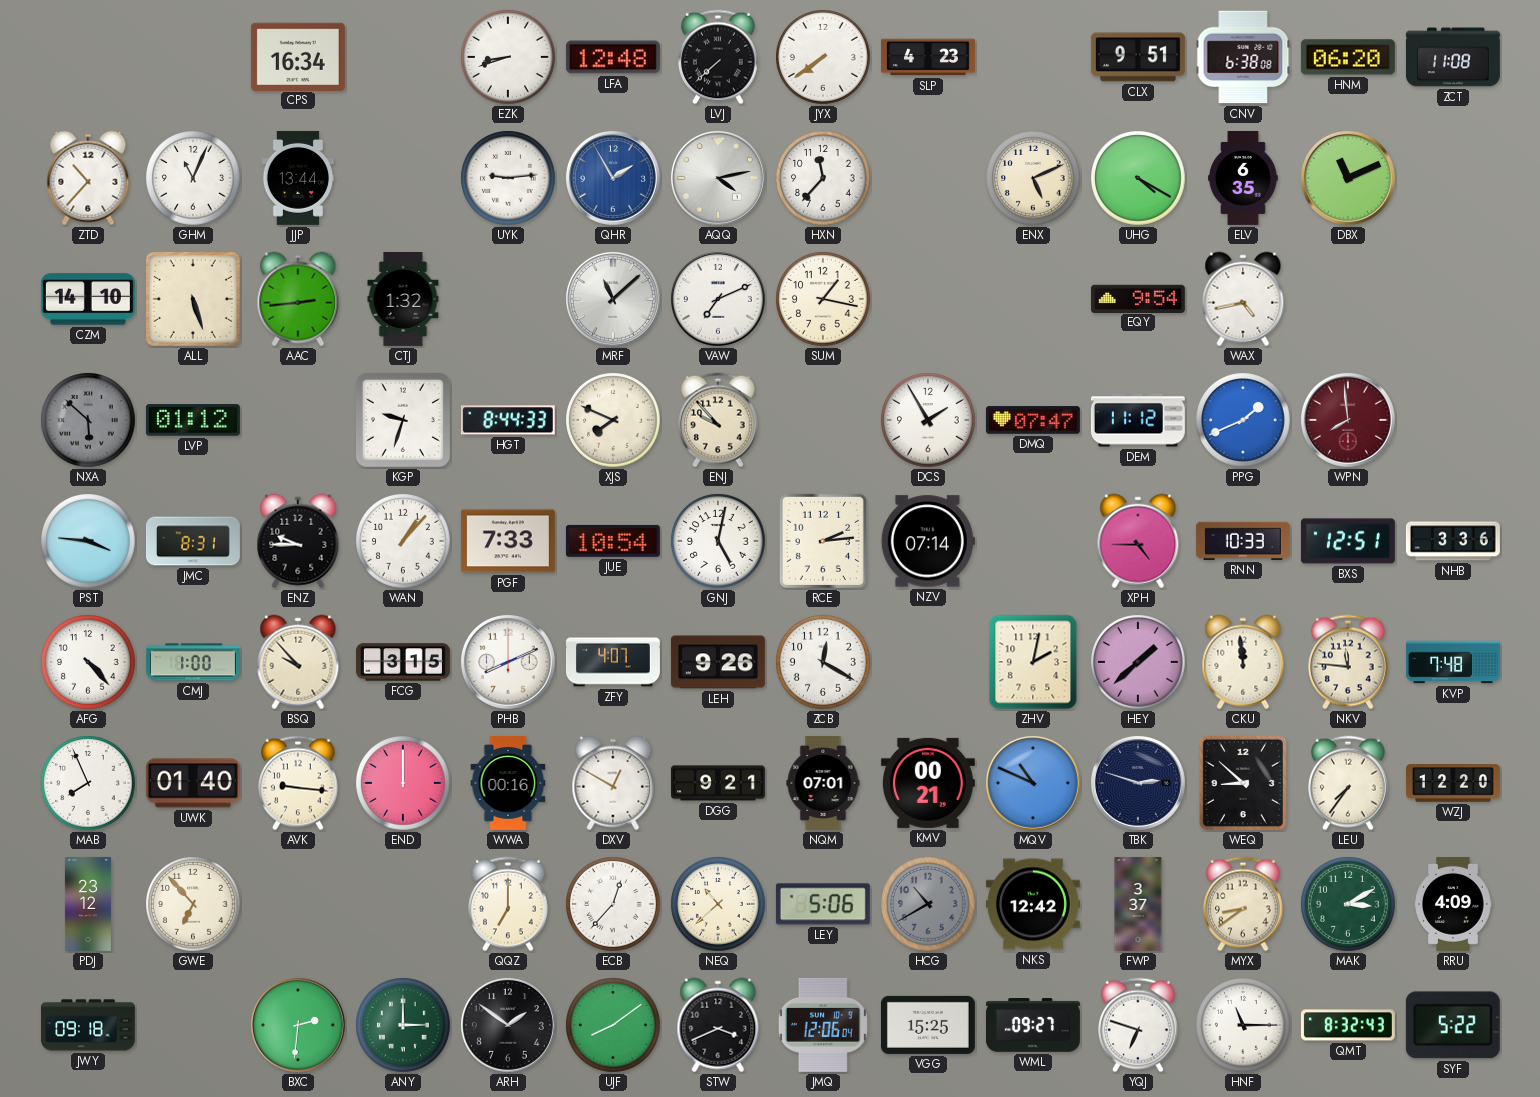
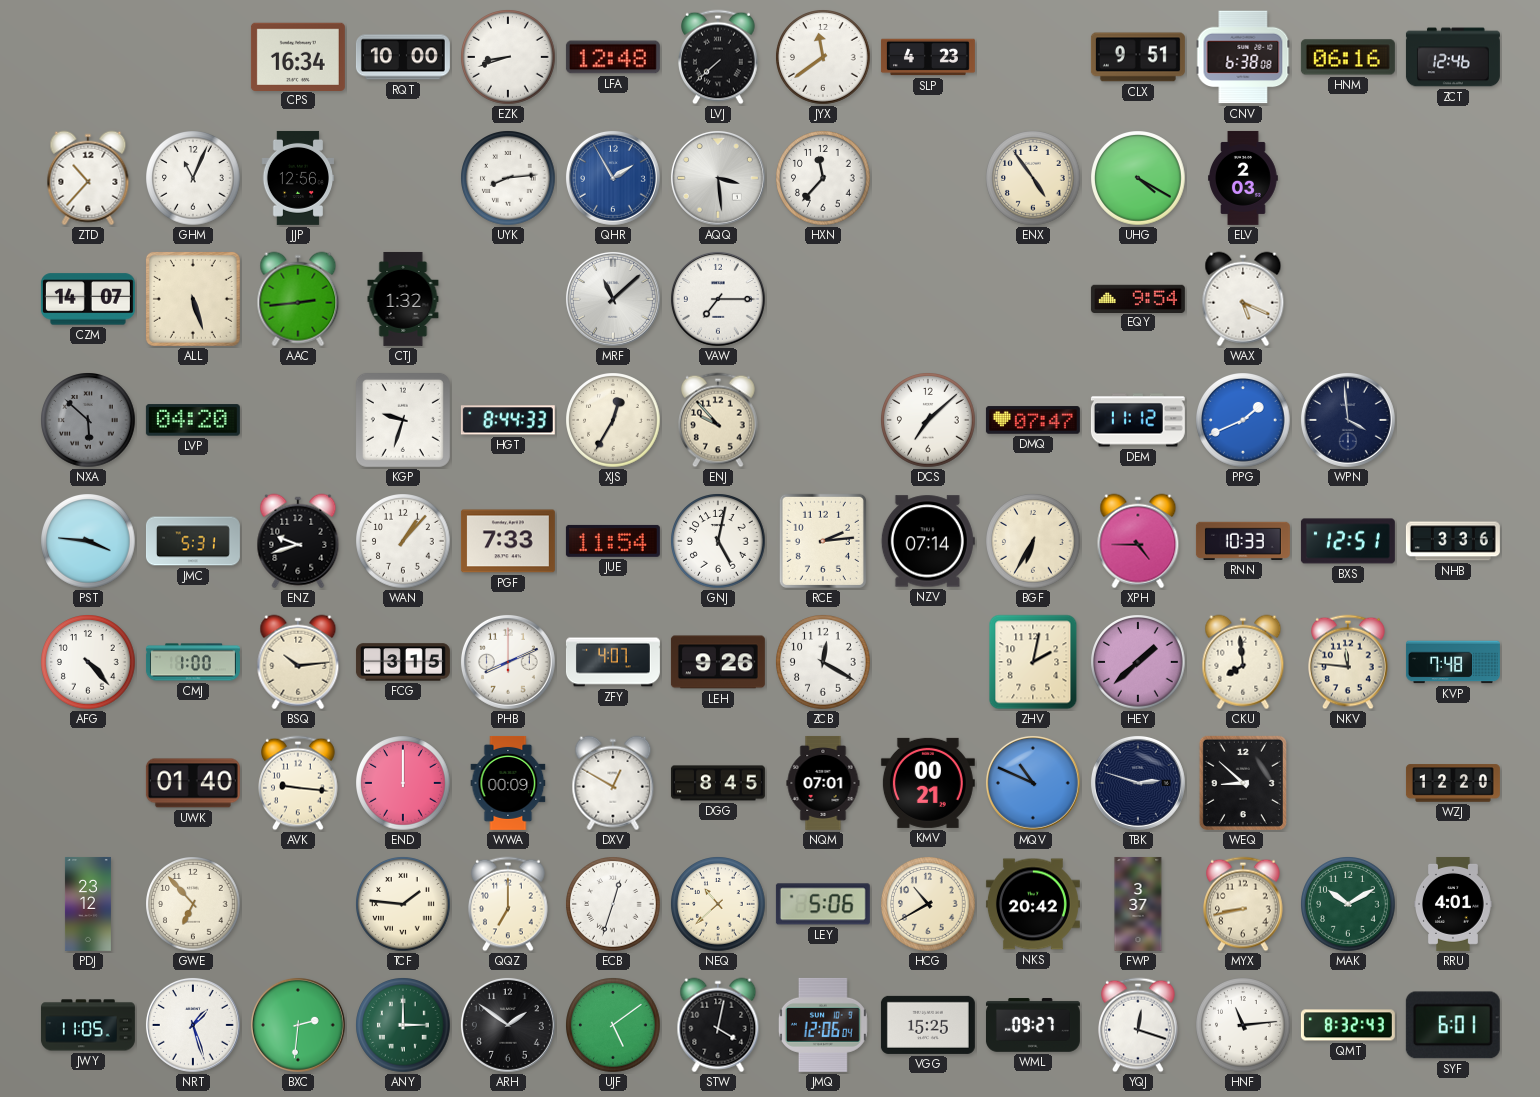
RQT: none -> 10:00 (403, 57)
JYX: 7:39 -> 11:39 (823, 57)
HNM: 06:20 -> 06:16 (1348, 57)
ZCT: 11:08 -> 12:46 (1453, 57)
JJP: 13:44 -> 12:56 (297, 178)
UYK: 9:14 -> 8:14 (508, 178)
AQQ: 4:13 -> 3:29 (718, 178)
ENX: 5:11 -> 4:54 (1033, 178)
ELV: 6:35 -> 2:03 (1244, 178)
DBX: 11:11 -> none (1348, 178)
CZM: 14:10 -> 14:07 (88, 299)
VAW: 7:11 -> 7:15 (718, 299)
SUM: 1:17 -> none (823, 299)
WAX: 4:43 -> 5:19 (1243, 299)
LVP: 01:12 -> 04:20 (193, 420)
XJS: 7:49 -> 12:35 (613, 420)
DCS: 1:55 -> 7:08 (928, 420)
WPN: 7:59 -> 3:59 (1348, 420)
WPN dial: burgundy -> navy (1348, 420)
JMC: 8:31 -> 5:31 (193, 541)
ENZ: 9:45 -> 9:42 (298, 541)
JUE: 10:54 -> 11:54 (613, 541)
BGF: none -> 6:35 (1033, 541)
BSQ: 9:53 -> 10:14 (298, 662)
CKU: 11:59 -> 7:59 (1243, 662)
MAB: 7:56 -> none (88, 783)
WWA: 00:16 -> 00:09 (508, 783)
DGG: 9:21 -> 8:45 (718, 783)
LEU: 7:36 -> none (1349, 783)
TCF: none -> 1:46 (403, 904)
ECB: 12:37 -> 12:33 (613, 904)
HCG dial: grey -> cream (928, 904)
NKS: 12:42 -> 20:42 (1033, 904)
MYX: 8:39 -> 8:43 (1244, 904)
MAK: 3:10 -> 10:10 (1348, 904)
RRU: 4:09 -> 4:01 (1454, 904)
JWY: 09:18 -> 11:05 (88, 1025)
NRT: none -> 1:27 (193, 1025)
UJF: 8:09 -> 5:09 (613, 1025)
STW: 3:41 -> 4:02 (718, 1025)
YQJ: 6:48 -> 12:18 (1139, 1025)
HNF: 11:15 -> 11:14 (1243, 1025)
SYF: 5:22 -> 6:01 (1453, 1025)
